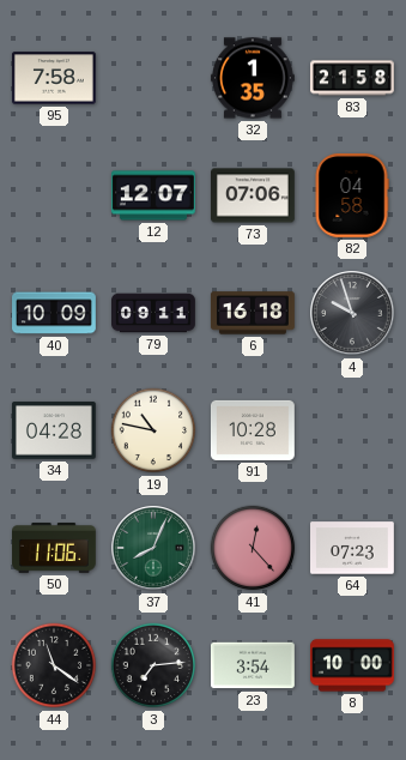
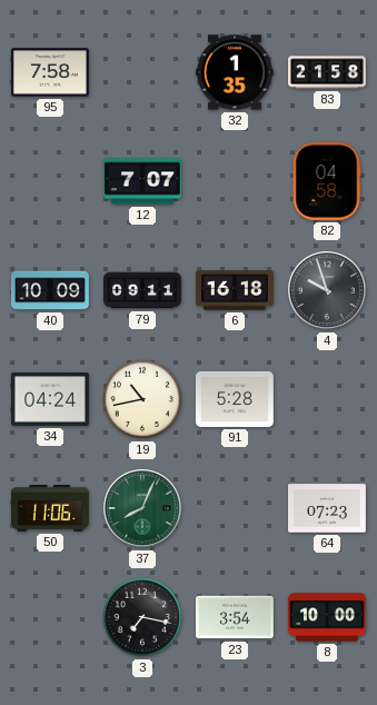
12: 12:07 -> 7:07 (142, 181)
73: 07:06 -> none (254, 195)
34: 04:28 -> 04:24 (50, 399)
19: 10:47 -> 10:43 (142, 399)
91: 10:28 -> 5:28 (235, 399)
41: 12:23 -> none (253, 548)
44: 11:21 -> none (54, 665)
3: 7:14 -> 7:17 (142, 617)
